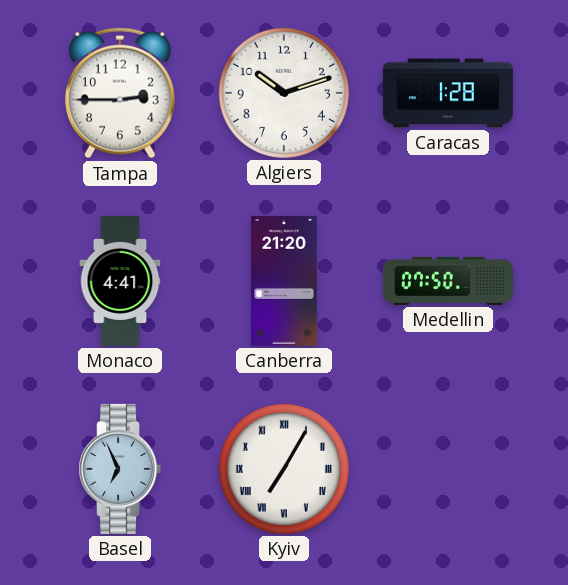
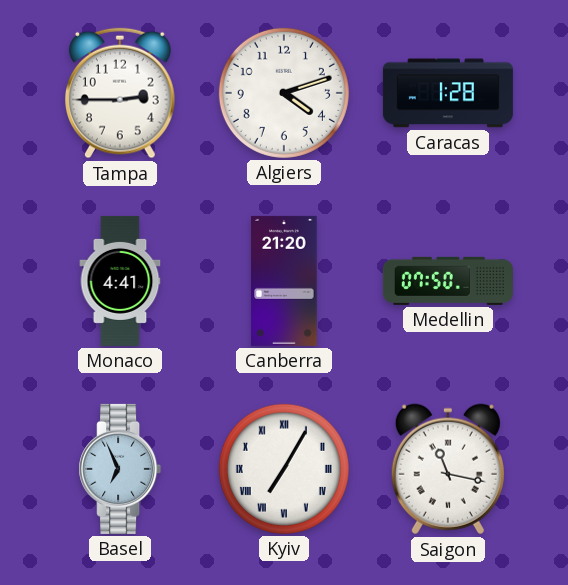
Algiers: 10:12 -> 4:12 (284, 93)
Saigon: none -> 11:17 (448, 469)
